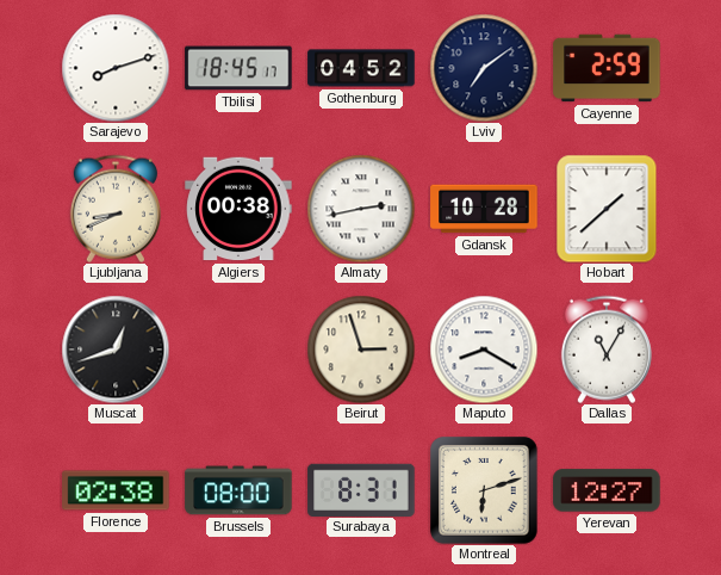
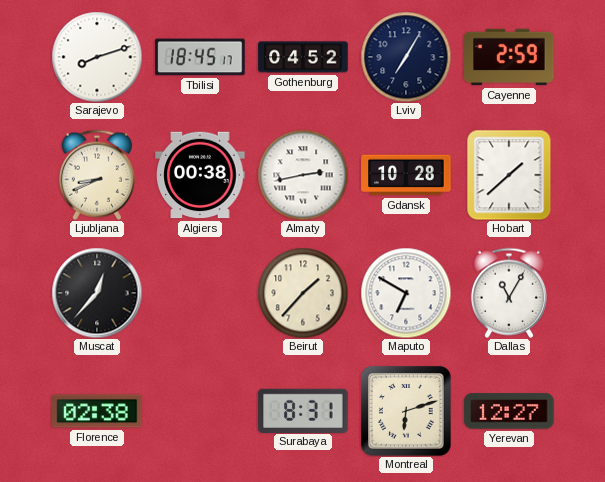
Lviv: 7:09 -> 7:05 (406, 57)
Muscat: 12:42 -> 12:37 (97, 293)
Beirut: 2:57 -> 1:37 (303, 293)
Maputo: 8:20 -> 6:50 (406, 293)
Brussels: 08:00 -> none (238, 490)
